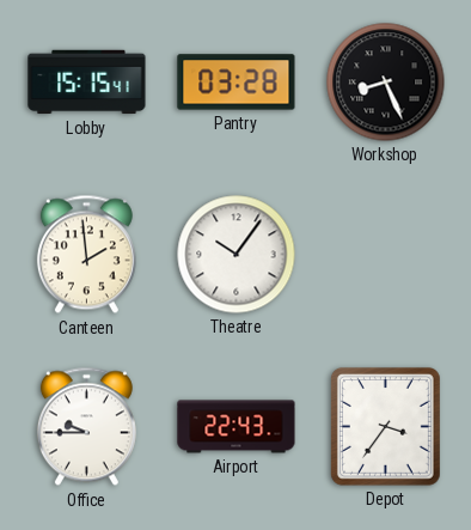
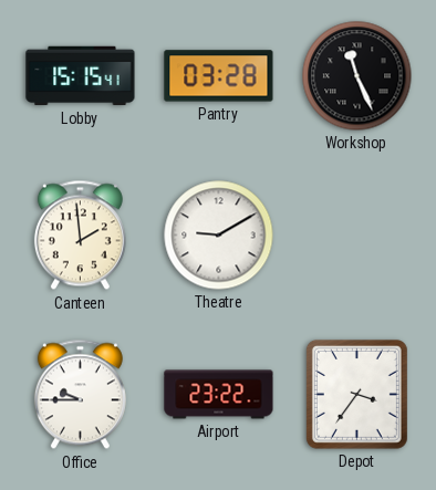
Workshop: 8:26 -> 11:26 (357, 76)
Theatre: 10:06 -> 9:10 (219, 236)
Airport: 22:43 -> 23:22 (219, 395)
